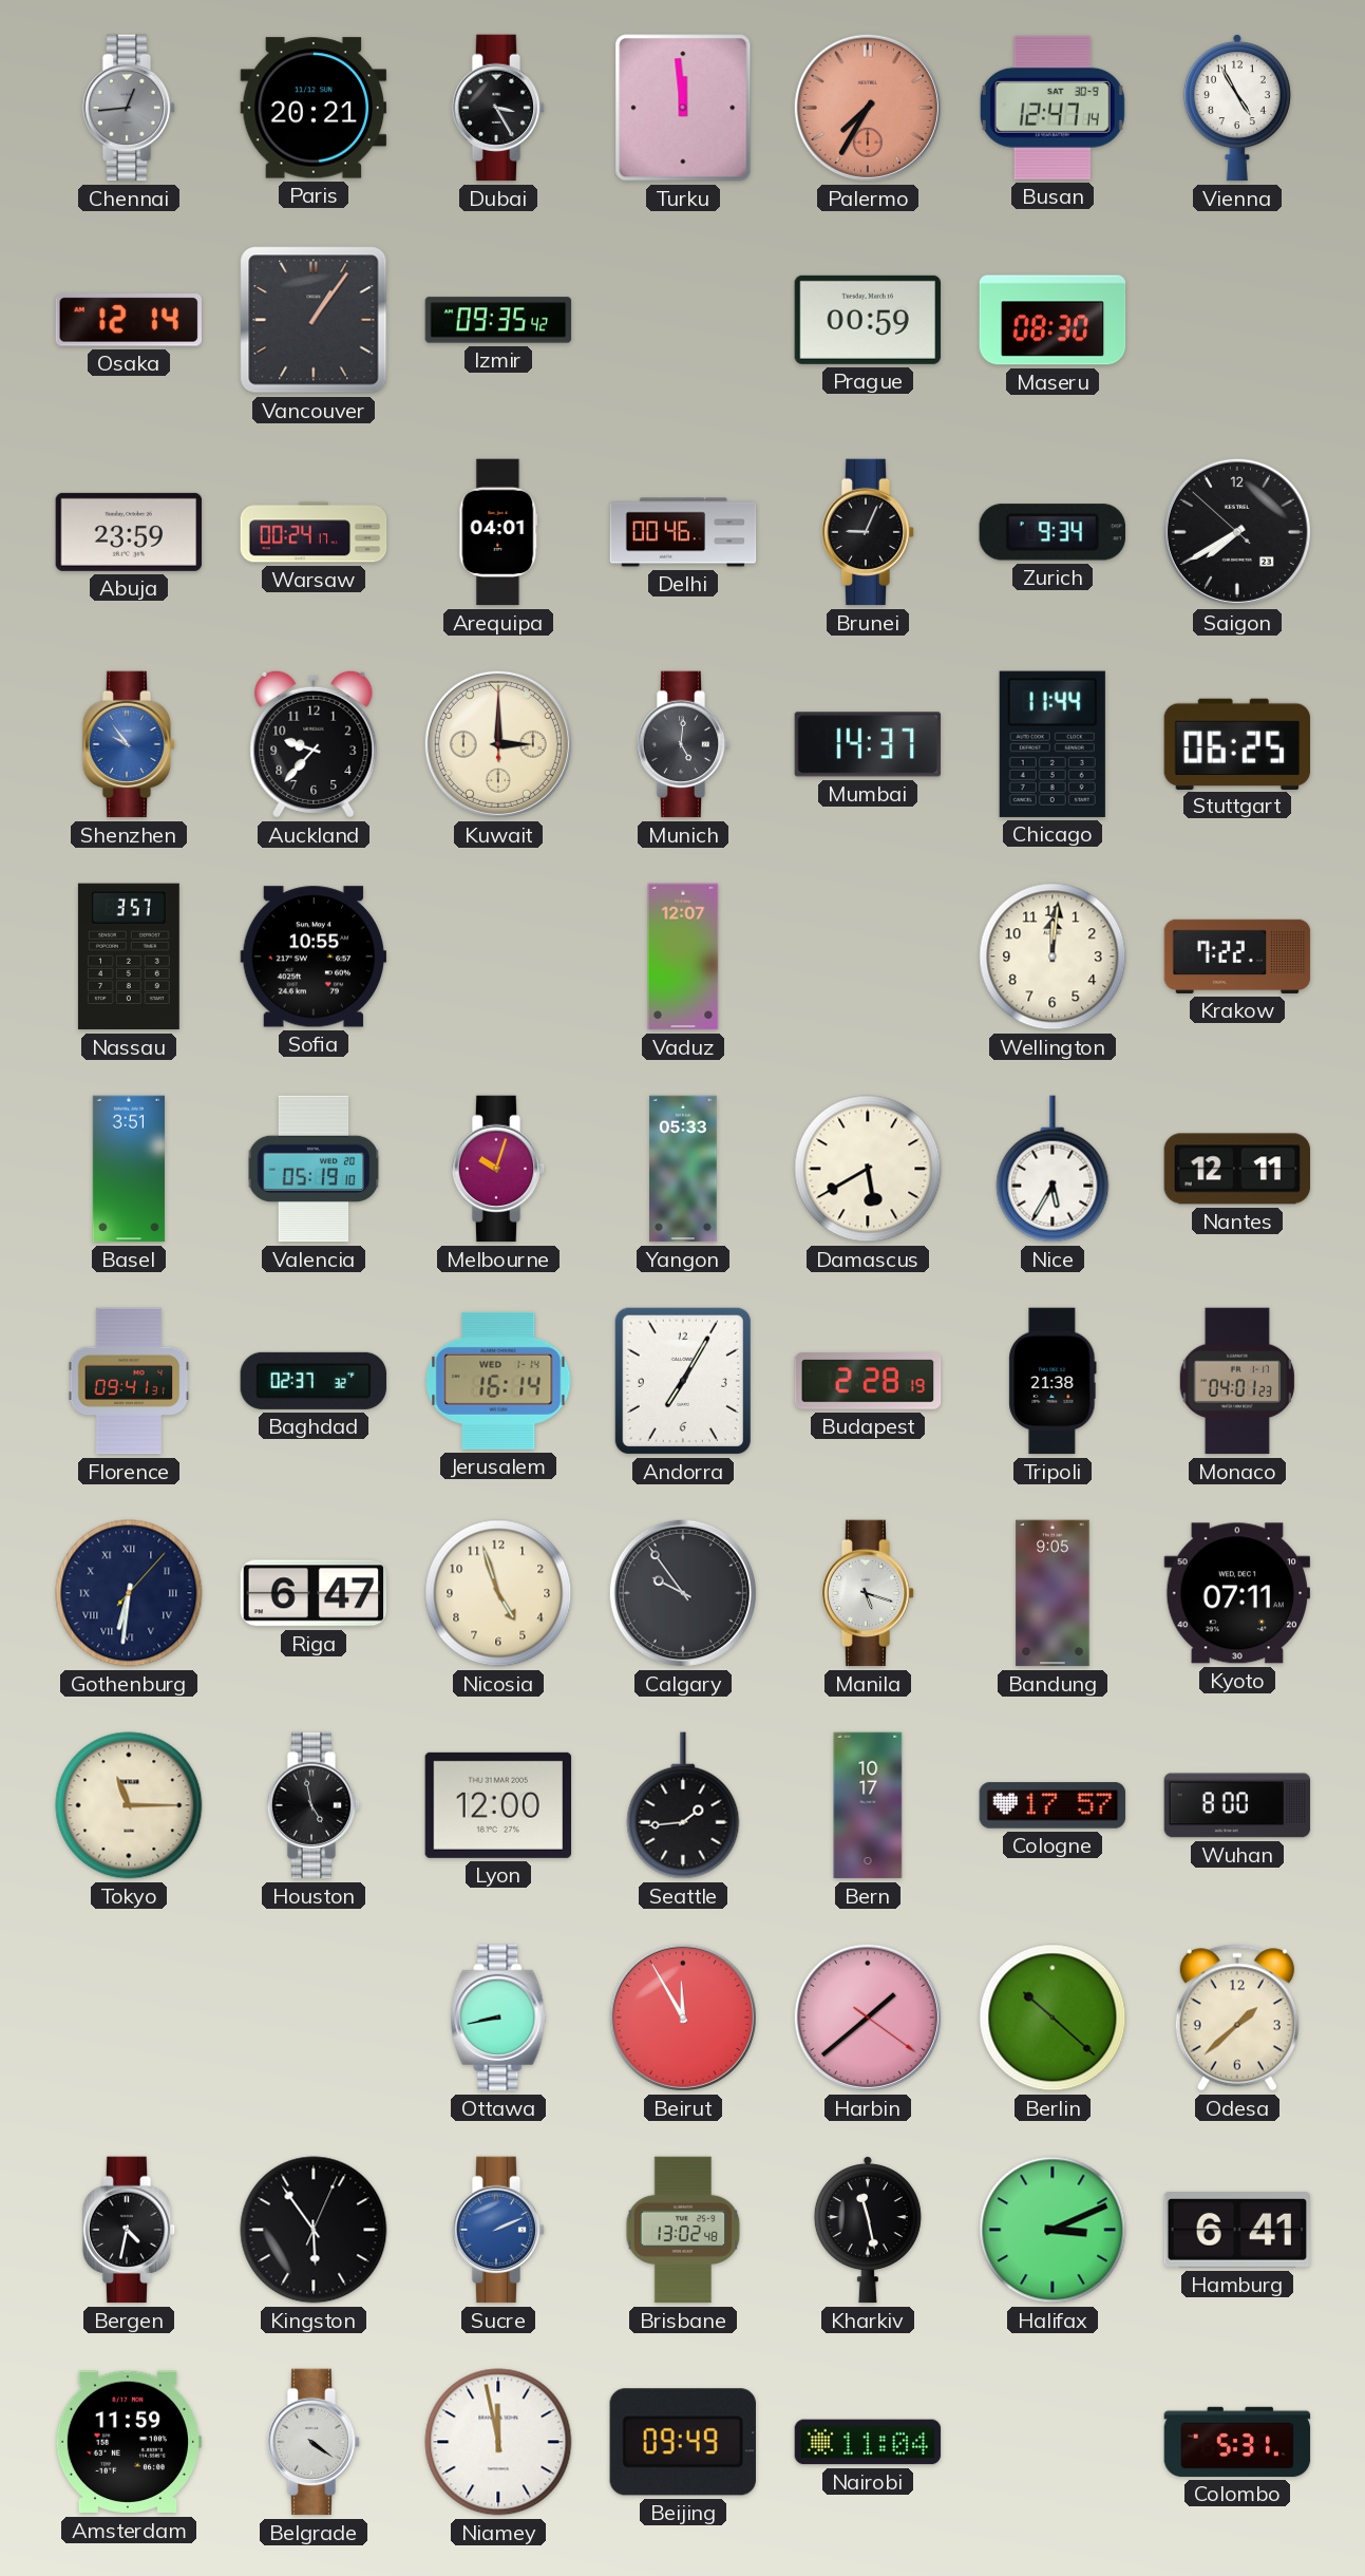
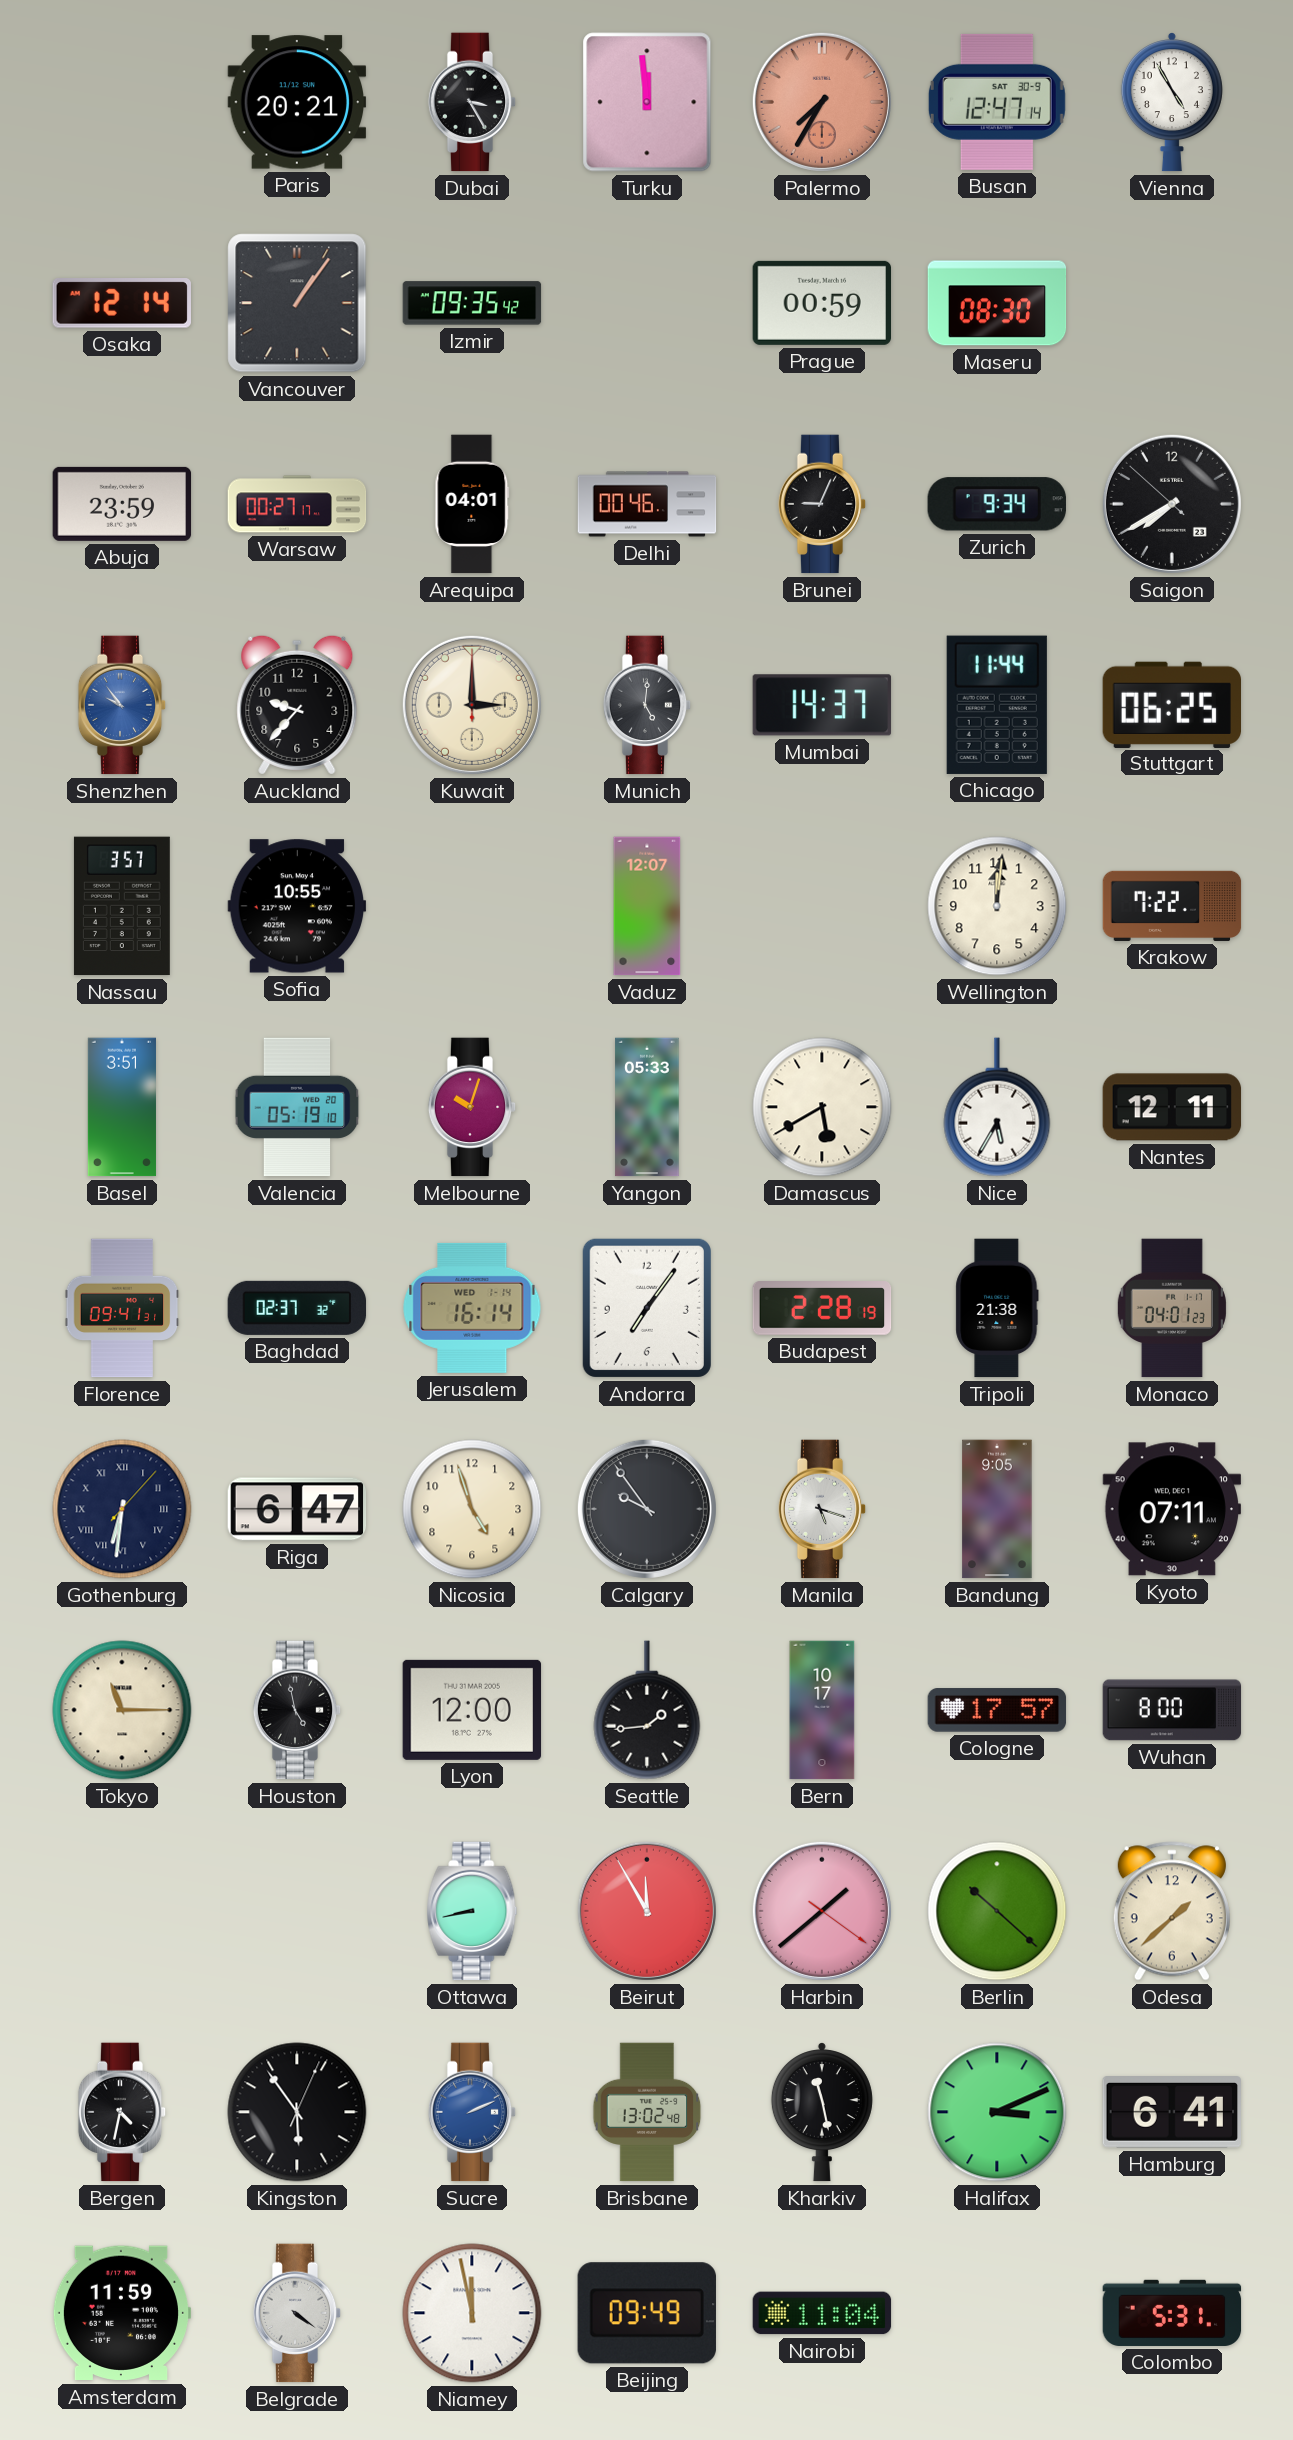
Chennai: 12:44 -> none (129, 108)
Warsaw: 00:24 -> 00:27 (297, 504)
Andorra: 7:05 -> 7:06 (647, 1308)
